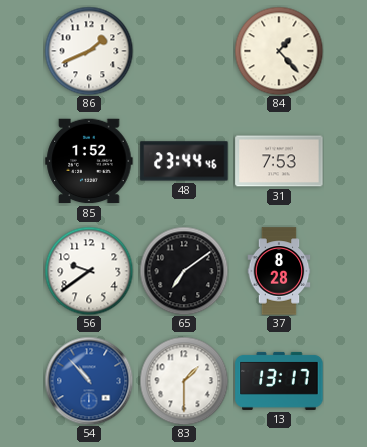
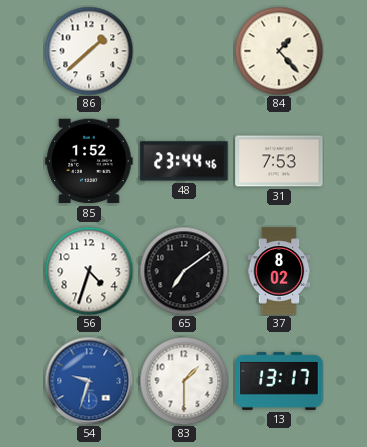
86: 1:41 -> 1:38 (89, 51)
56: 9:39 -> 4:33 (89, 271)
37: 8:28 -> 8:02 (279, 271)
54: 10:53 -> 9:33 (89, 381)
